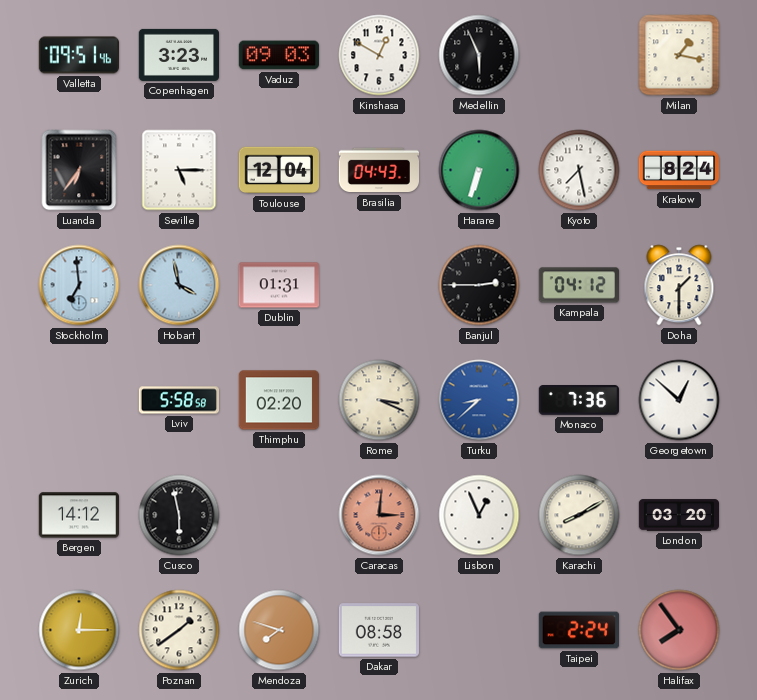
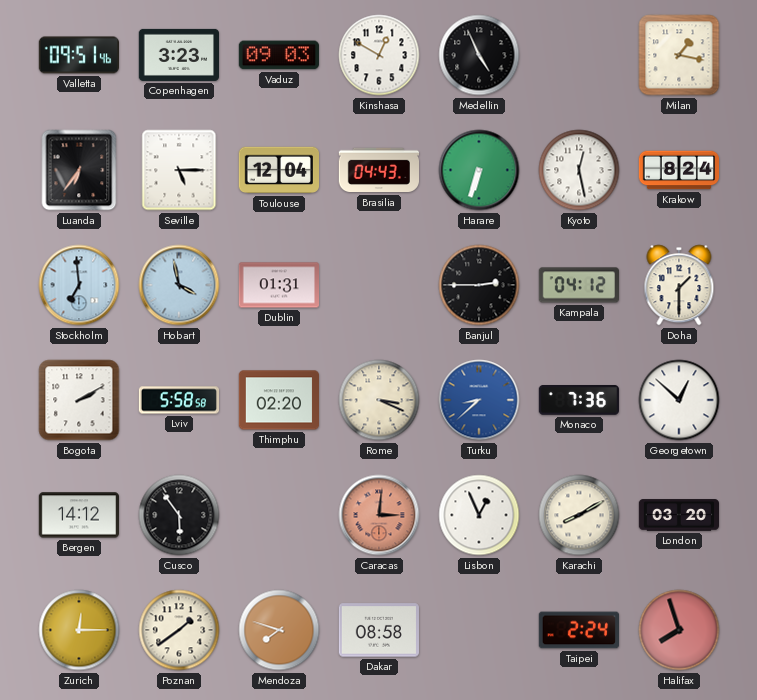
Medellin: 5:56 -> 4:56 (479, 55)
Kyoto: 7:28 -> 12:28 (579, 170)
Bogota: none -> 2:10 (79, 400)
Cusco: 5:58 -> 5:54 (179, 515)
Halifax: 7:54 -> 7:57 (679, 630)
